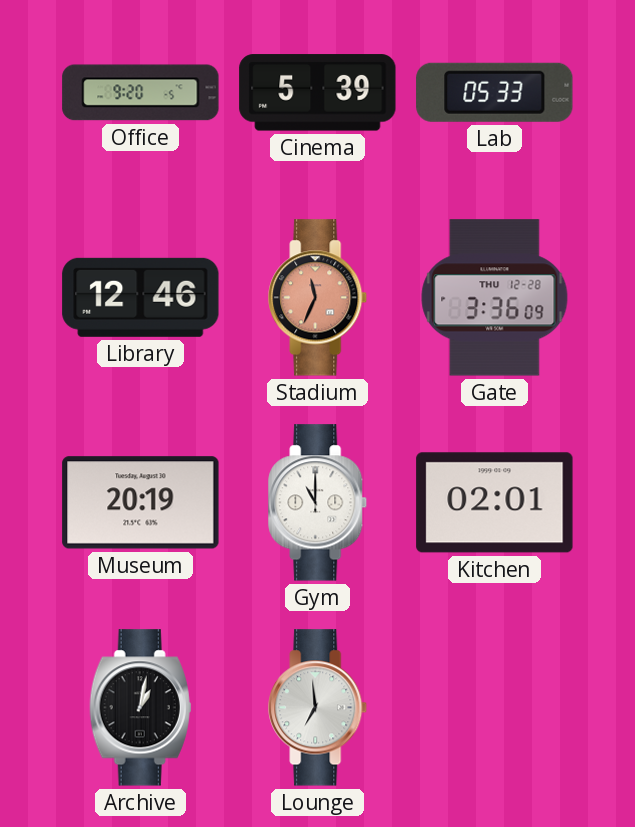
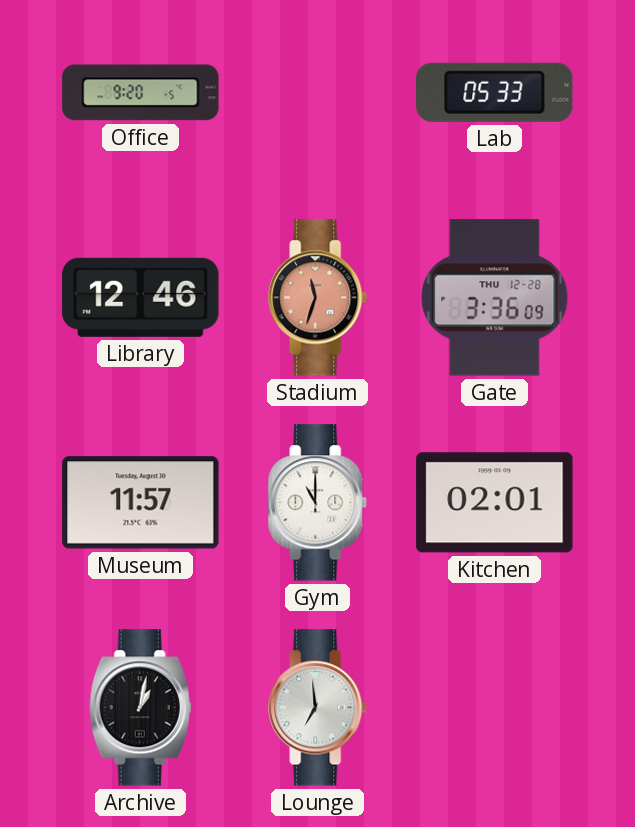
Cinema: 5:39 -> none (318, 93)
Stadium: 11:34 -> 11:33 (318, 298)
Museum: 20:19 -> 11:57 (141, 503)
